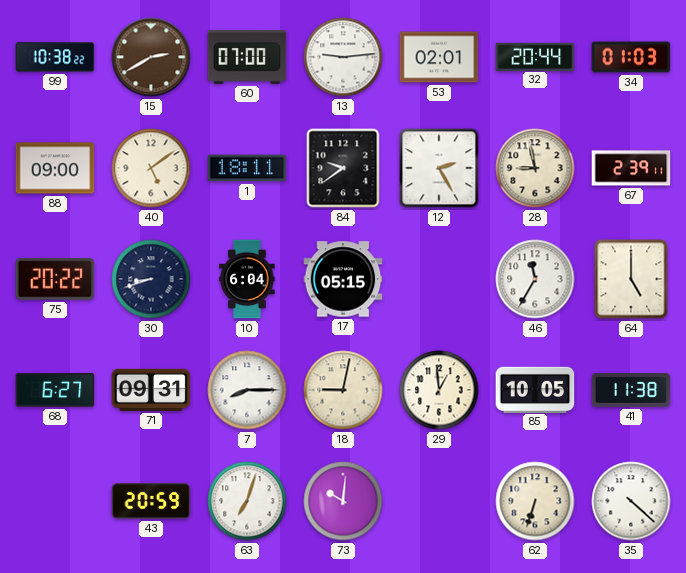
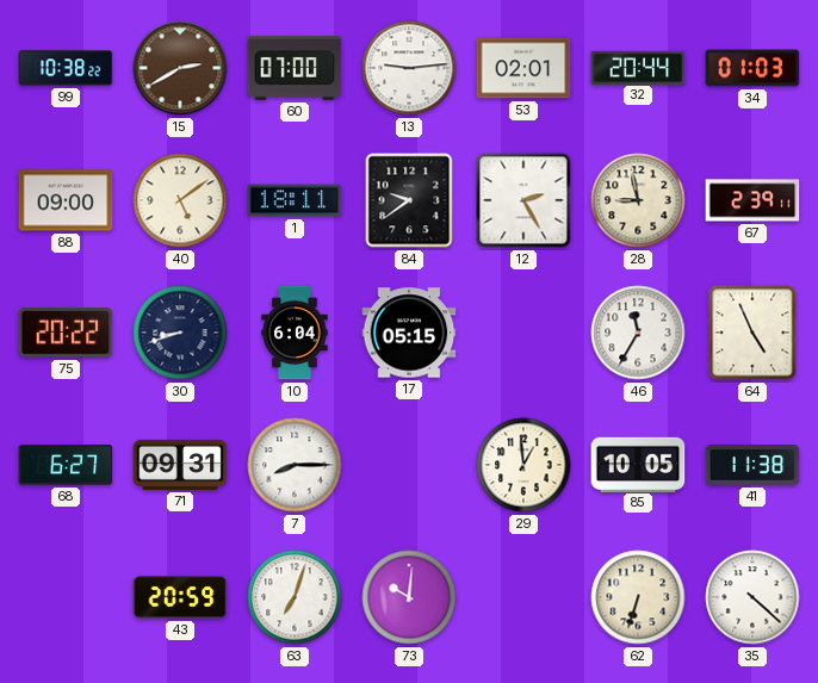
64: 5:00 -> 4:56 (752, 333)
18: 9:02 -> none (343, 390)
